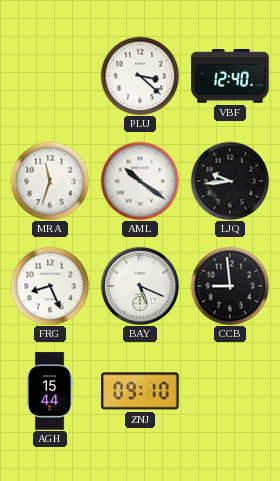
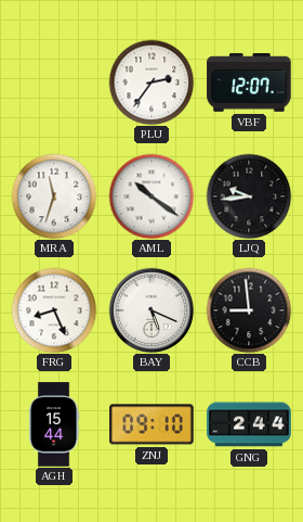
PLU: 3:22 -> 2:36 (151, 82)
VBF: 12:40 -> 12:07 (249, 84)
GNG: none -> 2:44 (249, 424)
